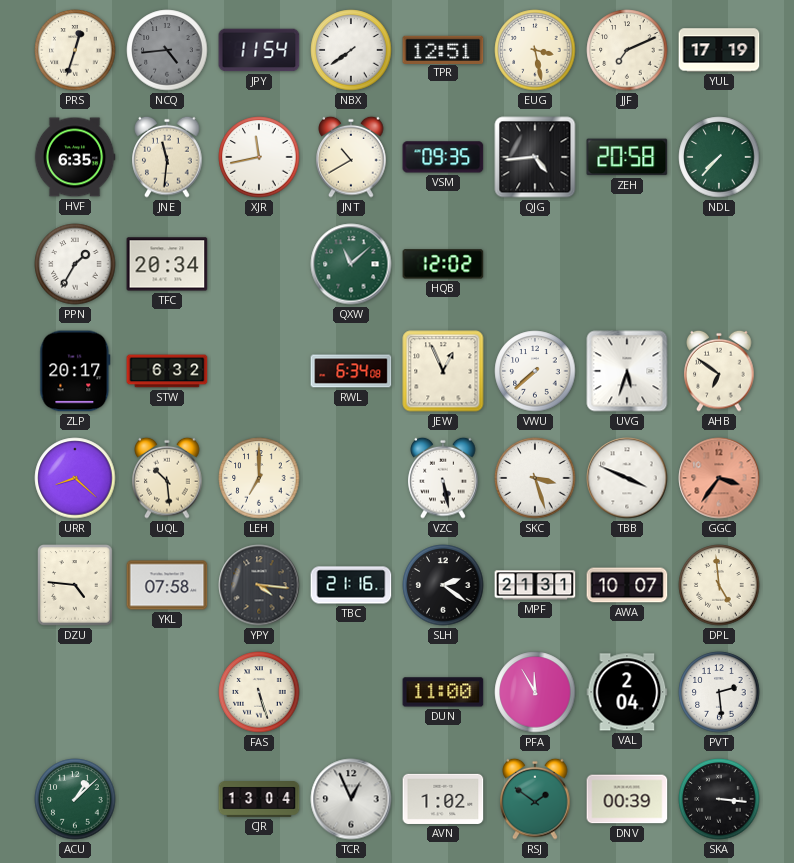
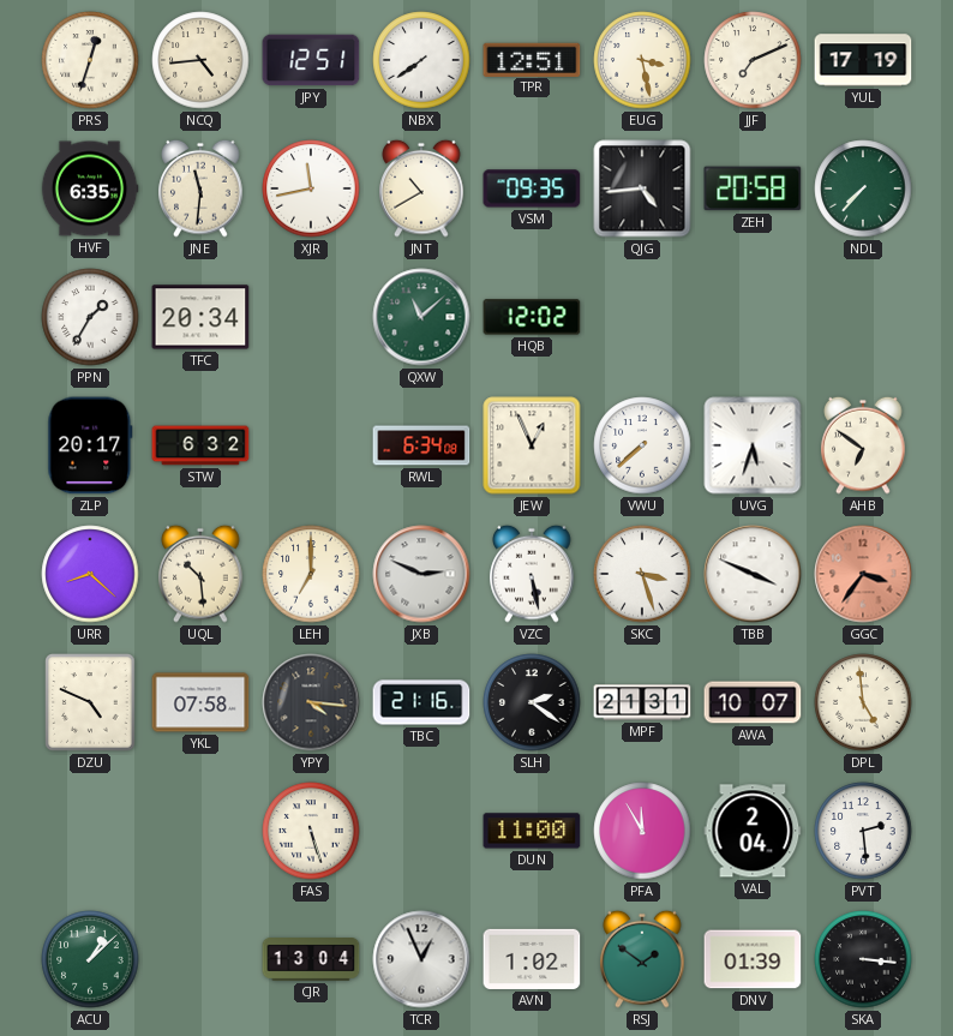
NCQ dial: grey -> cream (200, 60)
JPY: 11:54 -> 12:51 (311, 60)
JXB: none -> 2:49 (421, 574)
DZU: 4:46 -> 4:49 (90, 702)
DNV: 00:39 -> 01:39 (753, 959)
